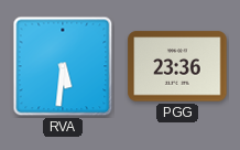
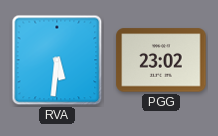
PGG: 23:36 -> 23:02 (161, 60)
